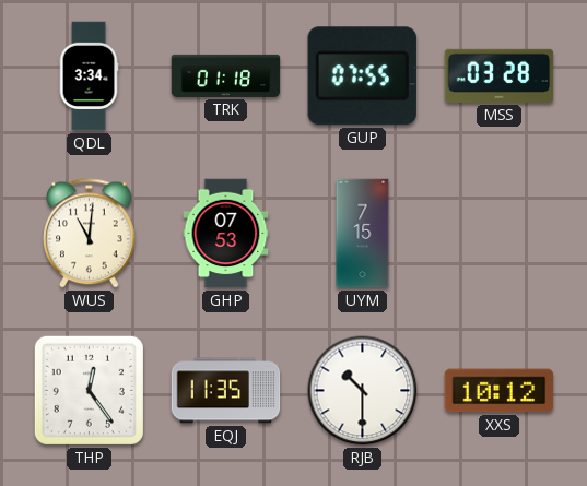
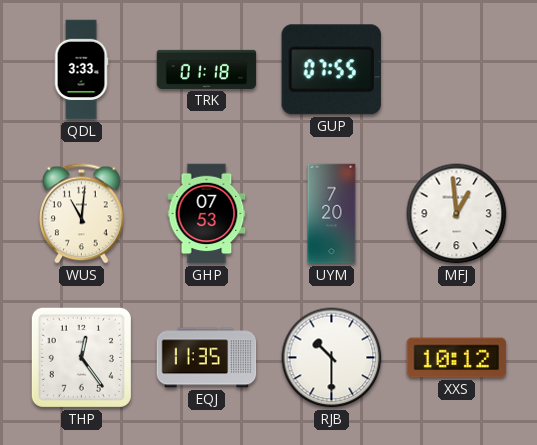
QDL: 3:34 -> 3:33 (81, 70)
MSS: 03:28 -> none (500, 75)
UYM: 7:15 -> 7:20 (332, 214)
MFJ: none -> 12:59 (457, 214)
